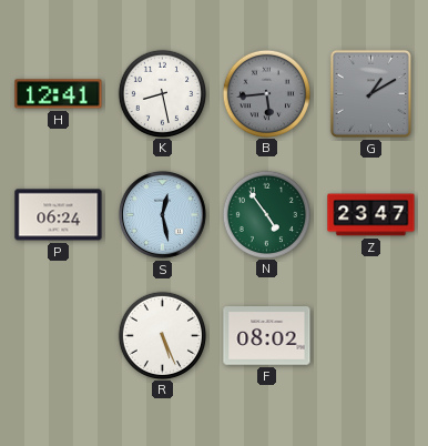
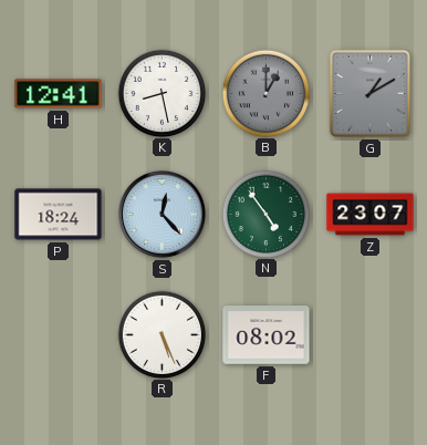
B: 5:44 -> 1:00 (265, 93)
P: 06:24 -> 18:24 (59, 215)
S: 12:28 -> 12:23 (162, 214)
Z: 23:47 -> 23:07 (371, 215)
